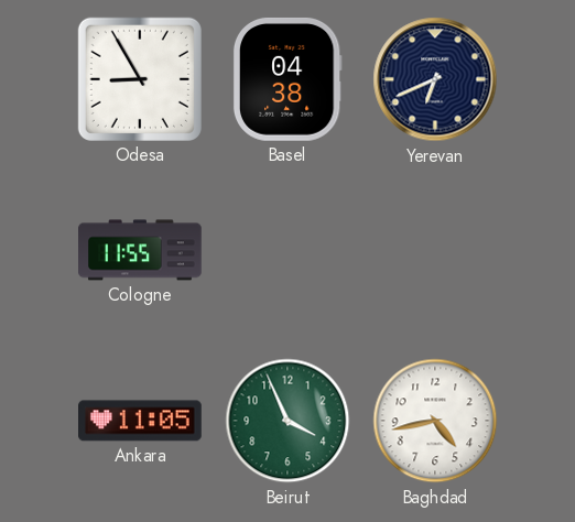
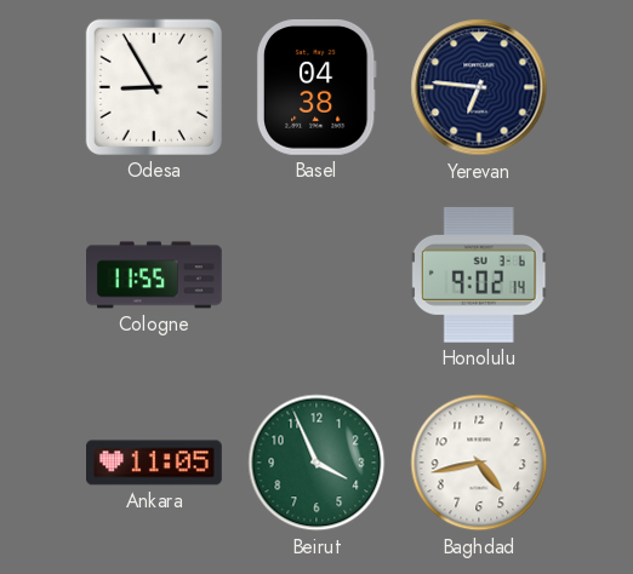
Yerevan: 6:41 -> 6:46 (479, 87)
Honolulu: none -> 9:02 (479, 275)
